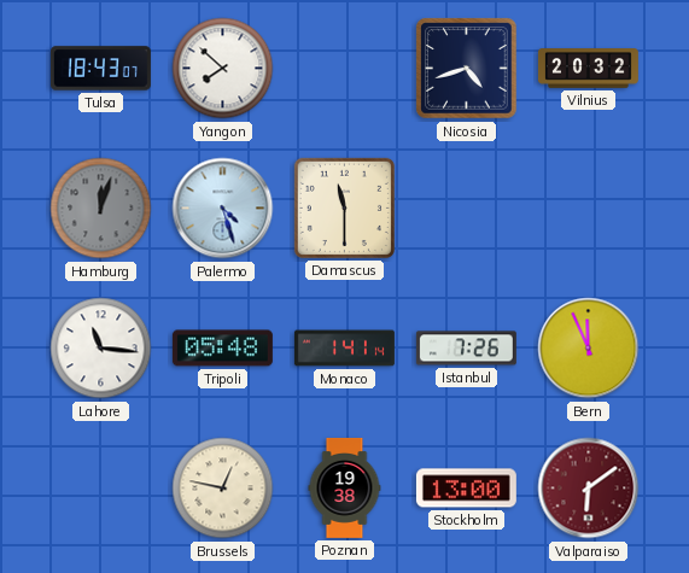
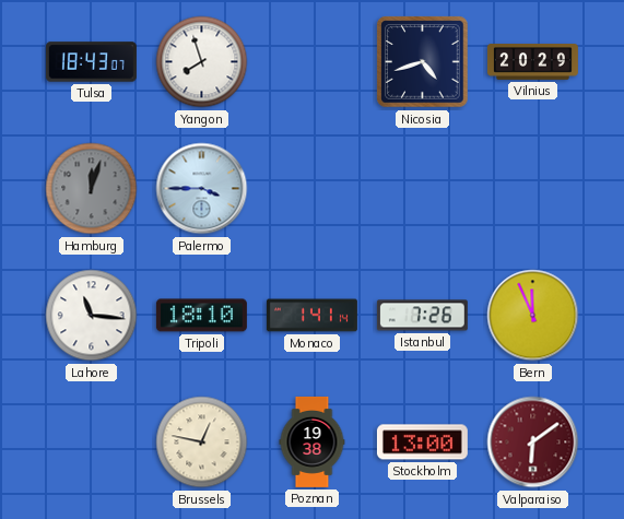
Yangon: 7:52 -> 7:57 (202, 62)
Vilnius: 20:32 -> 20:29 (532, 62)
Palermo: 4:27 -> 3:45 (202, 189)
Damascus: 11:30 -> none (344, 207)
Tripoli: 05:48 -> 18:10 (201, 316)
